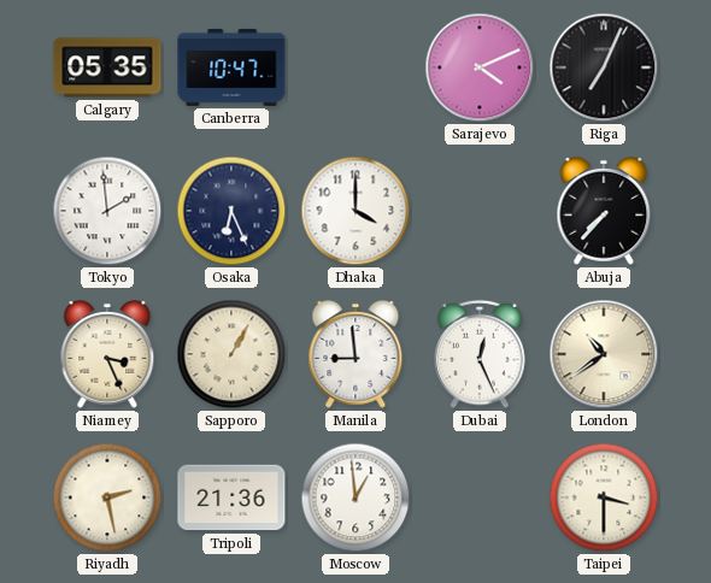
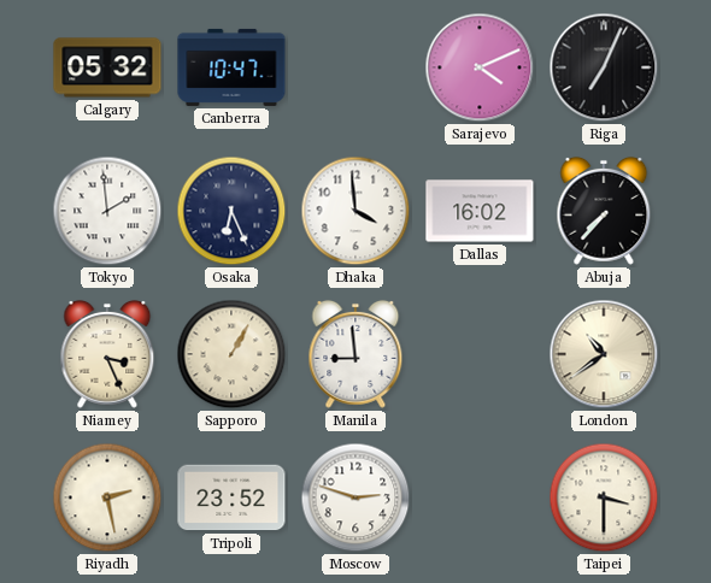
Calgary: 05:35 -> 05:32 (107, 67)
Dhaka: 4:00 -> 3:59 (355, 211)
Dallas: none -> 16:02 (480, 211)
Dubai: 12:26 -> none (480, 354)
Tripoli: 21:36 -> 23:52 (231, 497)
Moscow: 12:59 -> 2:48 (355, 497)
